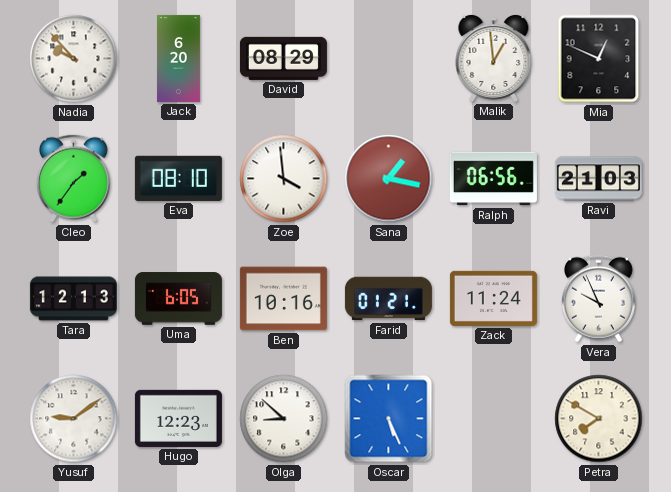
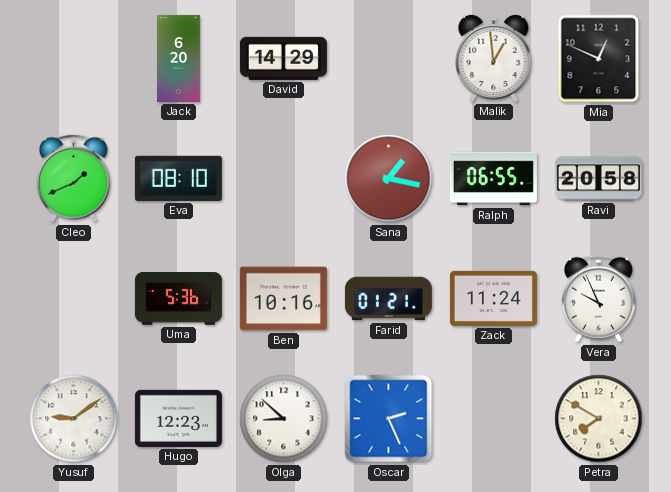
Nadia: 9:53 -> none (74, 59)
David: 08:29 -> 14:29 (283, 58)
Cleo: 1:36 -> 1:41 (73, 179)
Zoe: 3:59 -> none (284, 179)
Ralph: 06:56 -> 06:55 (493, 179)
Ravi: 21:03 -> 20:58 (598, 179)
Tara: 12:13 -> none (73, 299)
Uma: 6:05 -> 5:36 (178, 299)
Oscar: 5:26 -> 2:26 (389, 419)
